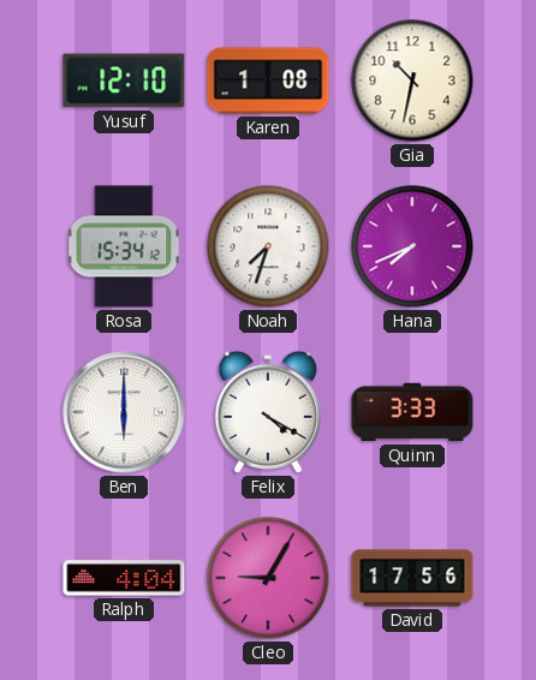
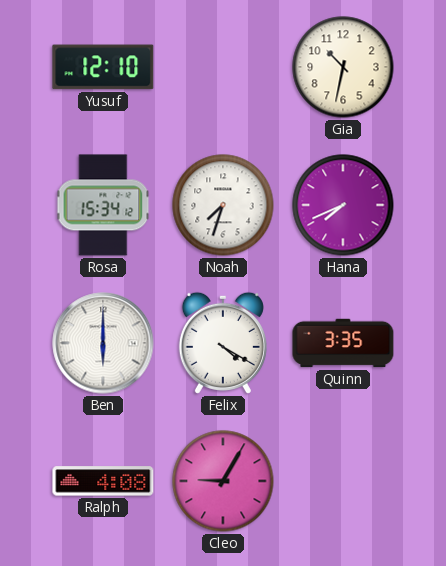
Karen: 1:08 -> none (268, 80)
Quinn: 3:33 -> 3:35 (343, 343)
Ralph: 4:04 -> 4:08 (103, 481)
David: 17:56 -> none (412, 578)
